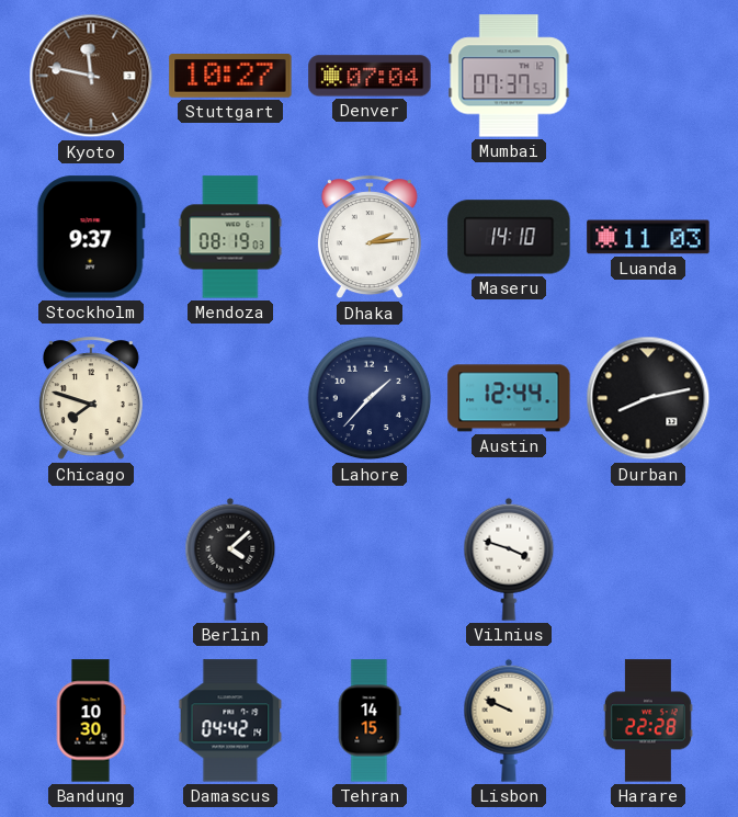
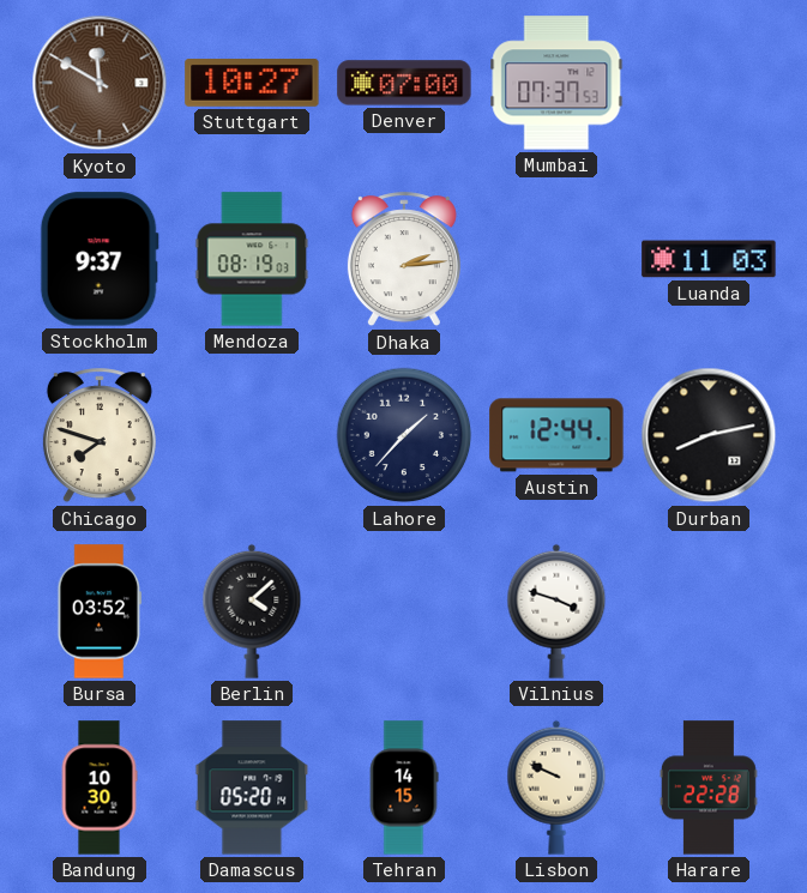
Kyoto: 11:47 -> 11:50 (100, 83)
Denver: 07:04 -> 07:00 (404, 83)
Maseru: 14:10 -> none (509, 237)
Bursa: none -> 03:52 (100, 611)
Damascus: 04:42 -> 05:20 (252, 788)
